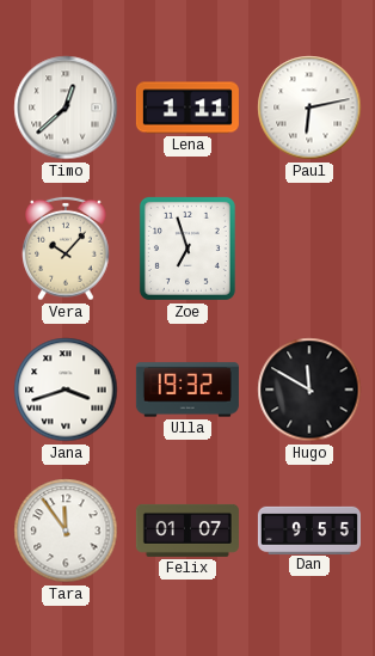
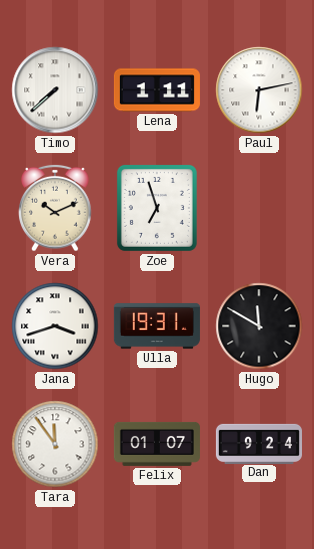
Timo: 12:38 -> 7:38 (55, 90)
Vera: 10:07 -> 10:11 (55, 208)
Ulla: 19:32 -> 19:31 (157, 326)
Dan: 9:55 -> 9:24 (259, 443)
